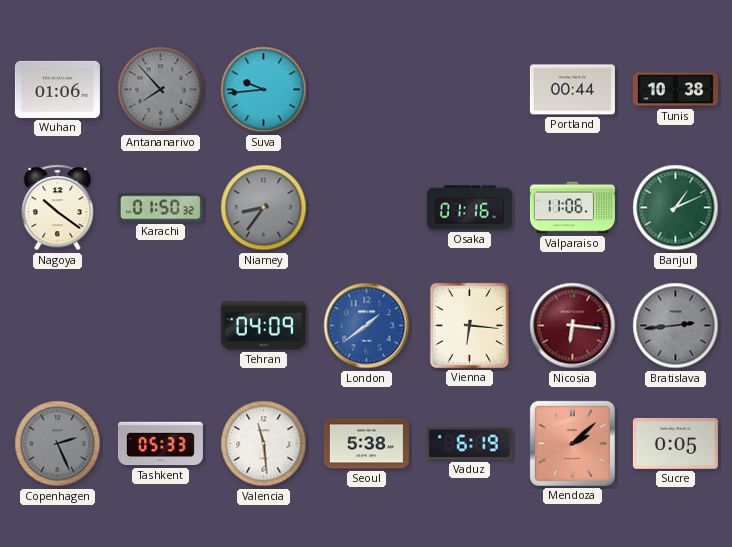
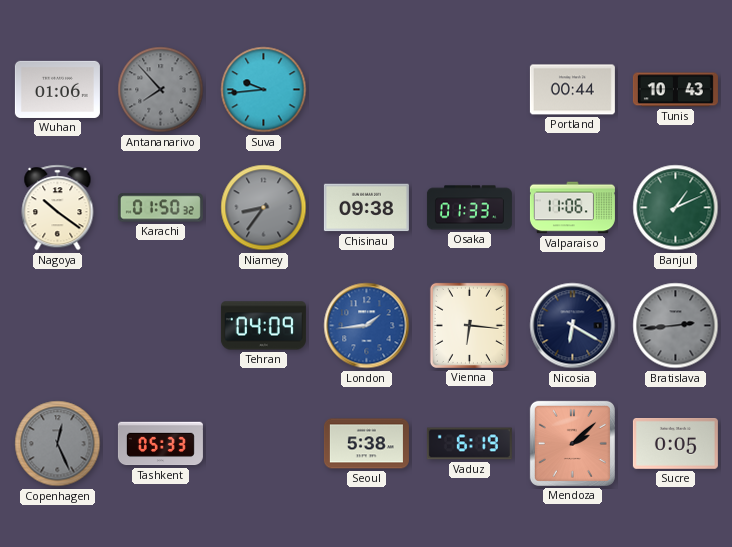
Tunis: 10:38 -> 10:43 (675, 90)
Chisinau: none -> 09:38 (366, 208)
Osaka: 01:16 -> 01:33 (469, 208)
London: 1:39 -> 1:44 (367, 326)
Nicosia: 6:16 -> 6:20 (573, 326)
Nicosia dial: burgundy -> navy (573, 326)
Copenhagen: 2:26 -> 12:26 (58, 444)
Valencia: 11:29 -> none (264, 444)
